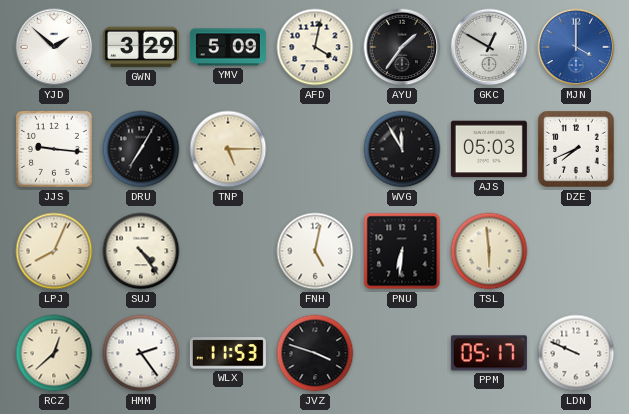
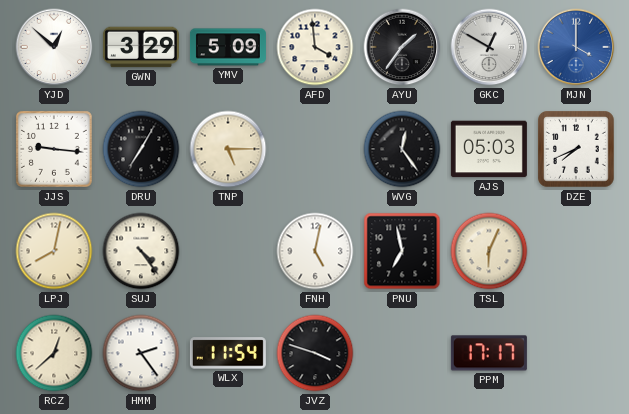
YJD: 1:52 -> 12:52 (54, 47)
AFD: 4:02 -> 3:59 (315, 47)
WVG: 11:55 -> 12:24 (402, 149)
LPJ: 8:04 -> 8:02 (54, 251)
PNU: 6:31 -> 6:58 (402, 251)
TSL: 5:59 -> 6:04 (489, 251)
WLX: 11:53 -> 11:54 (228, 353)
PPM: 05:17 -> 17:17 (489, 353)
LDN: 9:49 -> none (576, 353)
